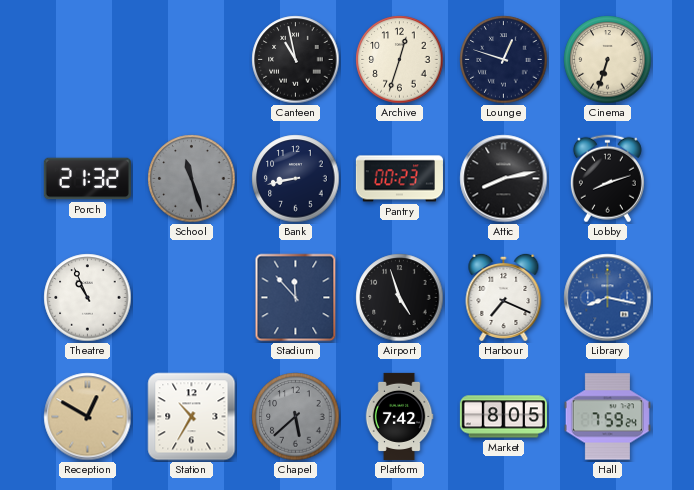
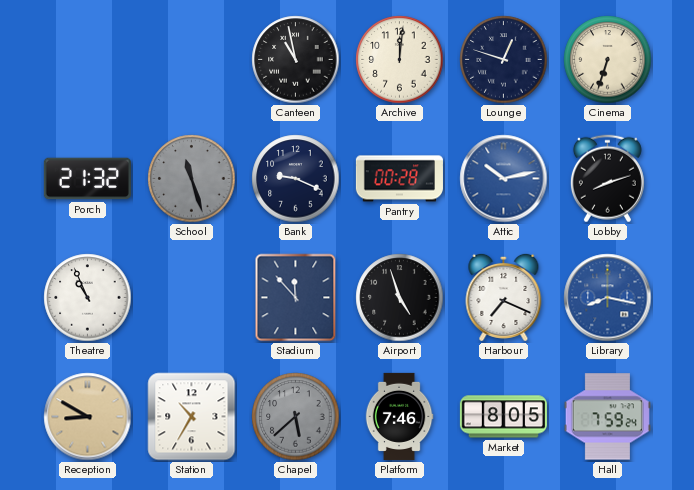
Archive: 12:33 -> 12:01 (400, 60)
Bank: 8:43 -> 9:19 (296, 179)
Pantry: 00:23 -> 00:28 (399, 179)
Attic: 8:13 -> 10:13 (504, 179)
Attic dial: black -> blue (504, 179)
Reception: 12:50 -> 8:50 (88, 417)
Platform: 7:42 -> 7:46 (399, 416)
